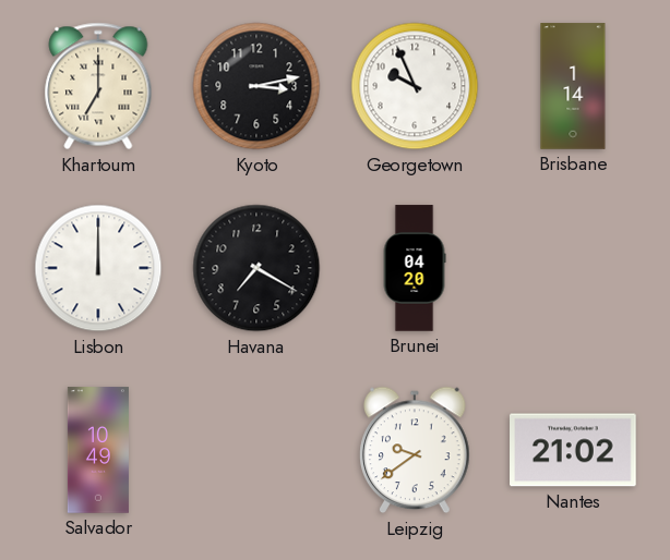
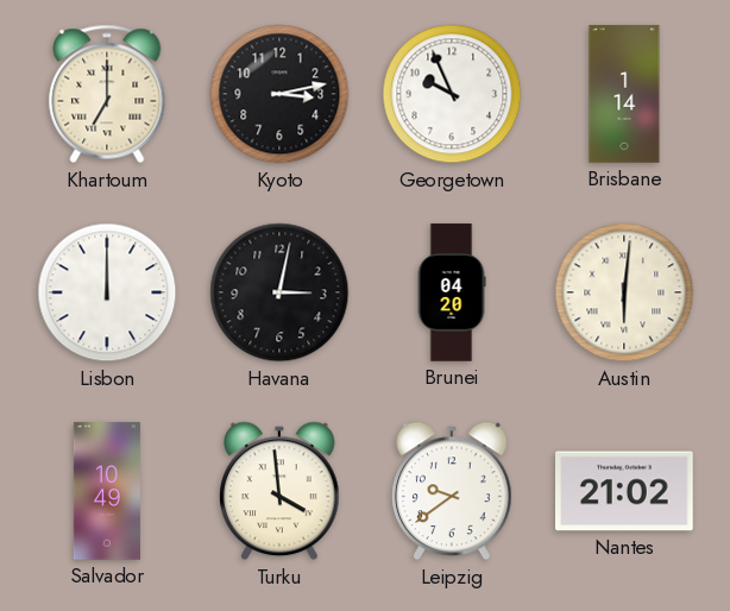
Havana: 7:20 -> 3:02 (279, 292)
Austin: none -> 6:01 (624, 292)
Turku: none -> 3:59 (279, 491)
